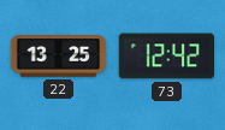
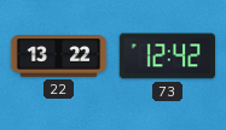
22: 13:25 -> 13:22 (59, 57)
